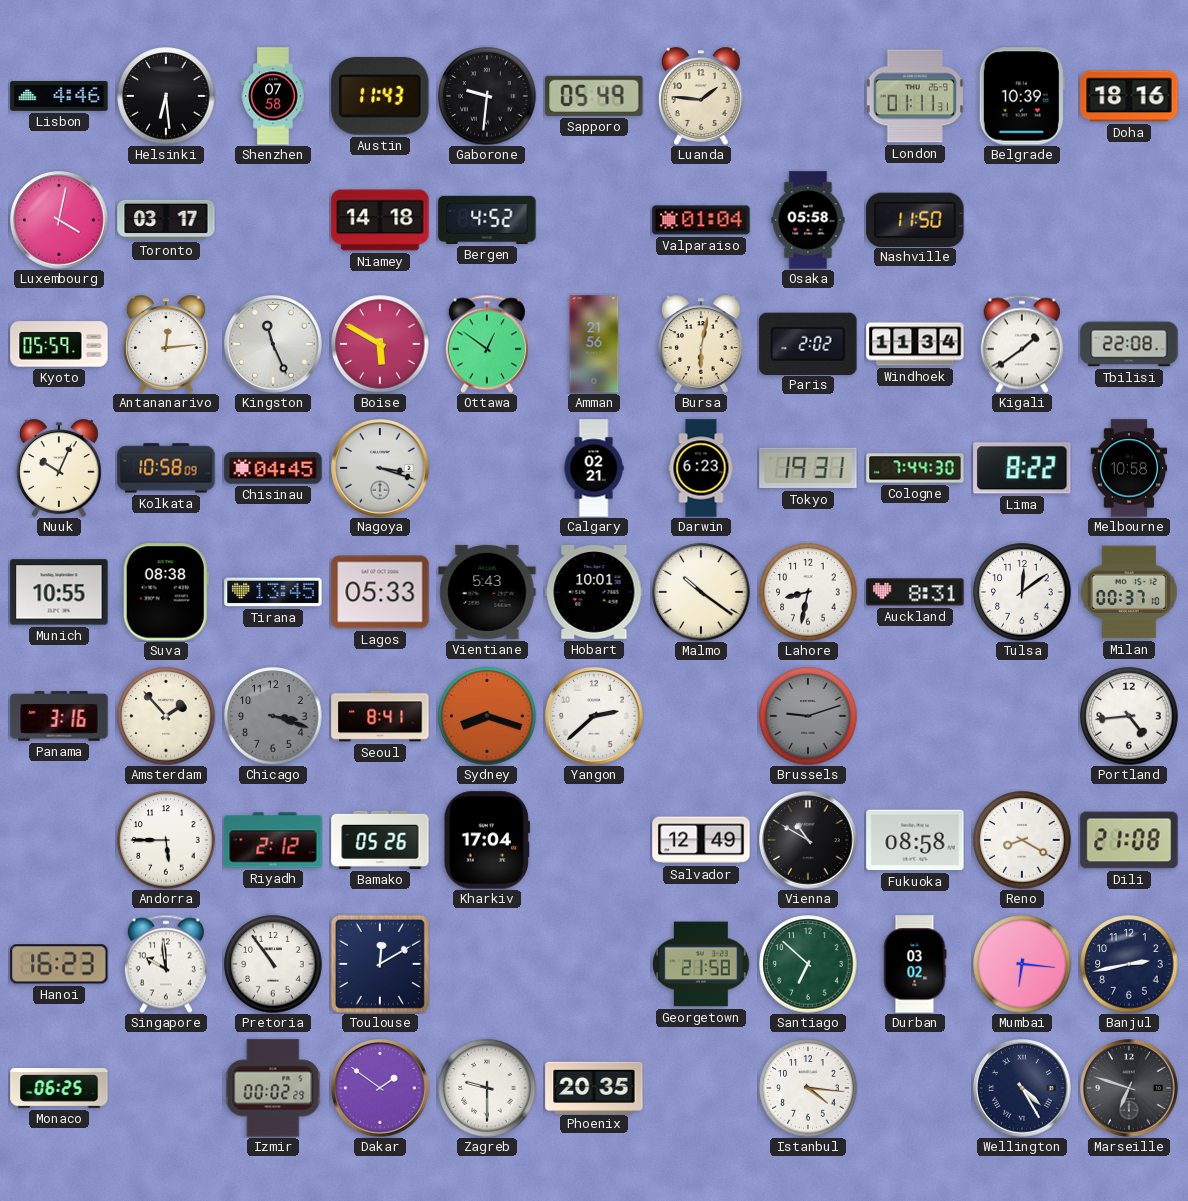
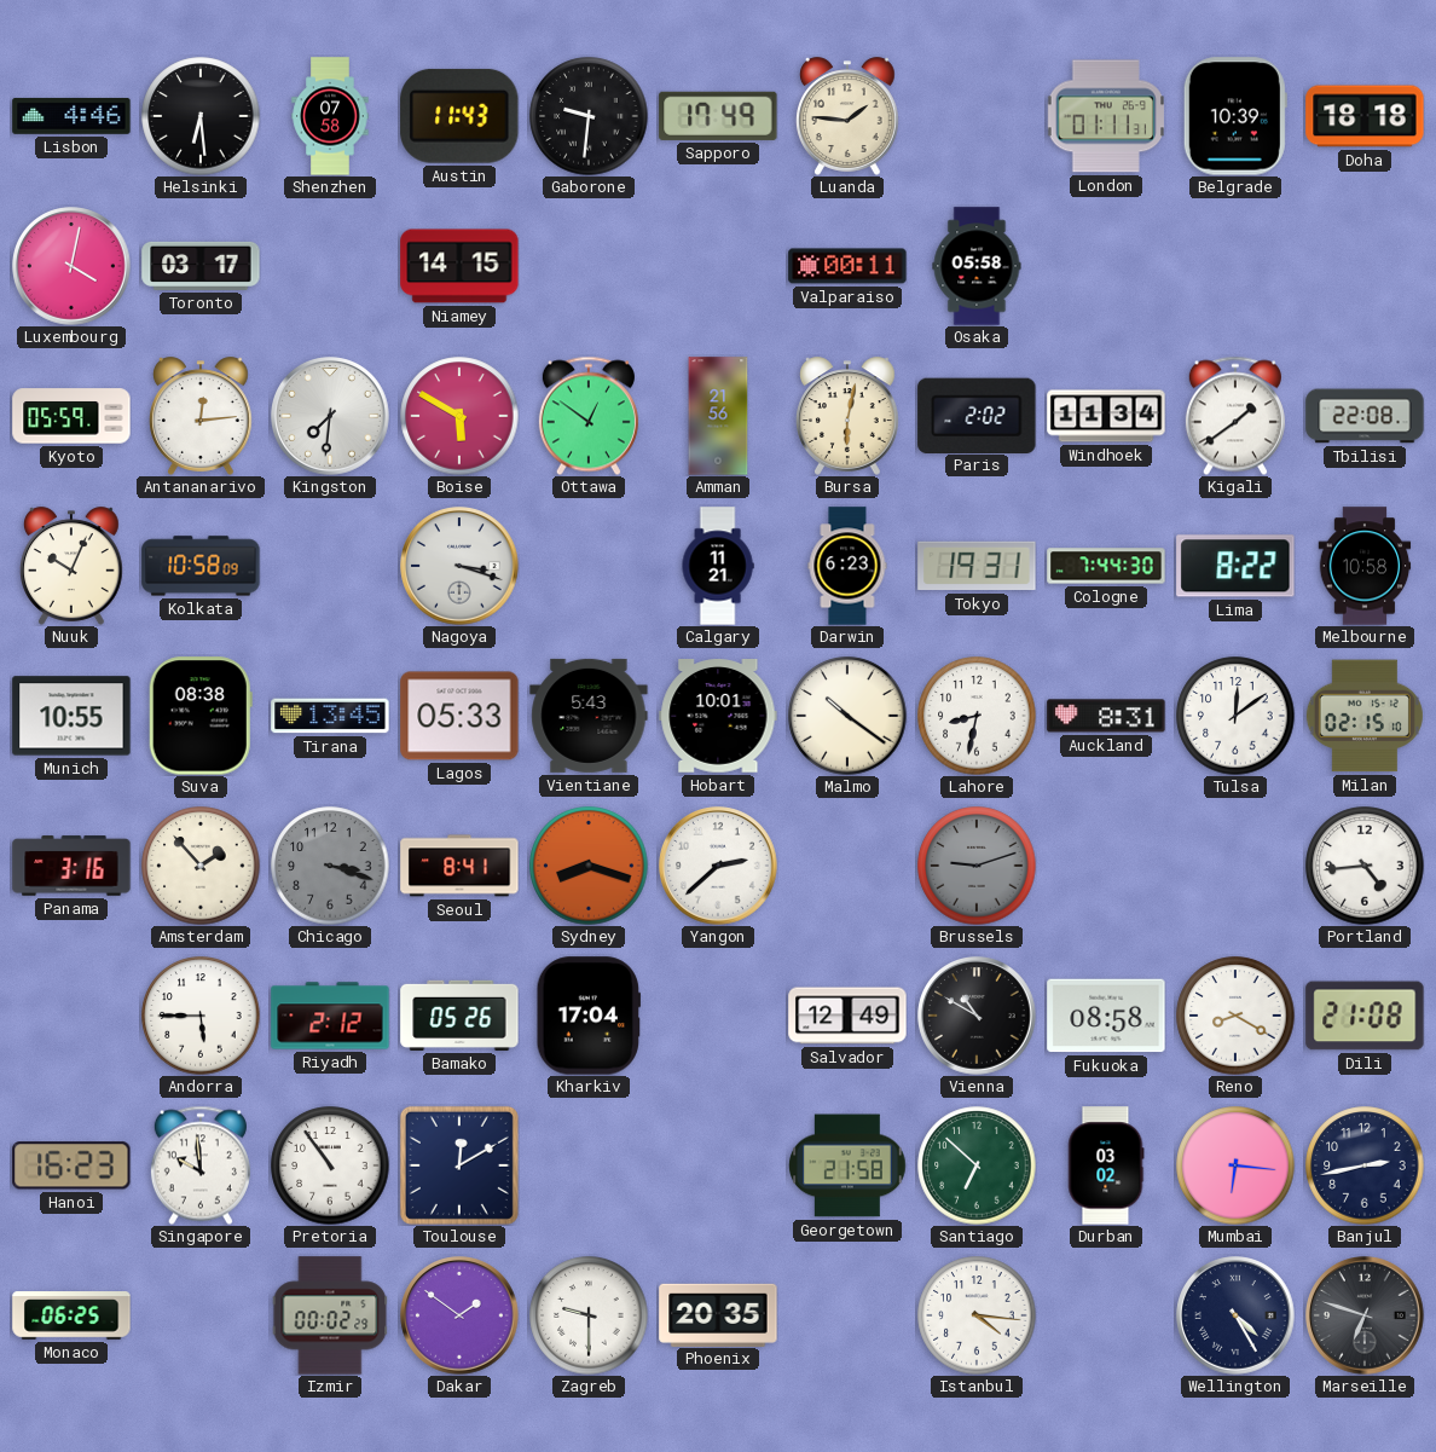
Sapporo: 05:49 -> 17:49 (718, 116)
Doha: 18:16 -> 18:18 (1365, 116)
Niamey: 14:18 -> 14:15 (459, 266)
Bergen: 4:52 -> none (487, 220)
Valparaiso: 01:04 -> 00:11 (847, 266)
Nashville: 11:50 -> none (915, 219)
Kingston: 11:26 -> 7:31 (330, 416)
Chisinau: 04:45 -> none (273, 468)
Calgary: 02:21 -> 11:21 (718, 566)
Milan: 00:37 -> 02:15 (1365, 716)
